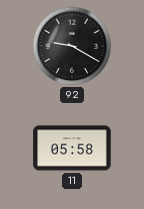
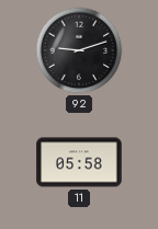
92: 9:20 -> 9:12 (79, 50)
